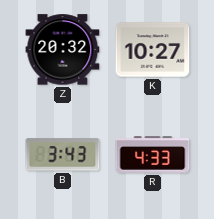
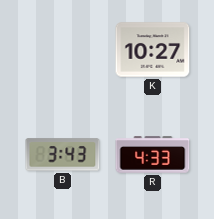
Z: 20:32 -> none (63, 50)
